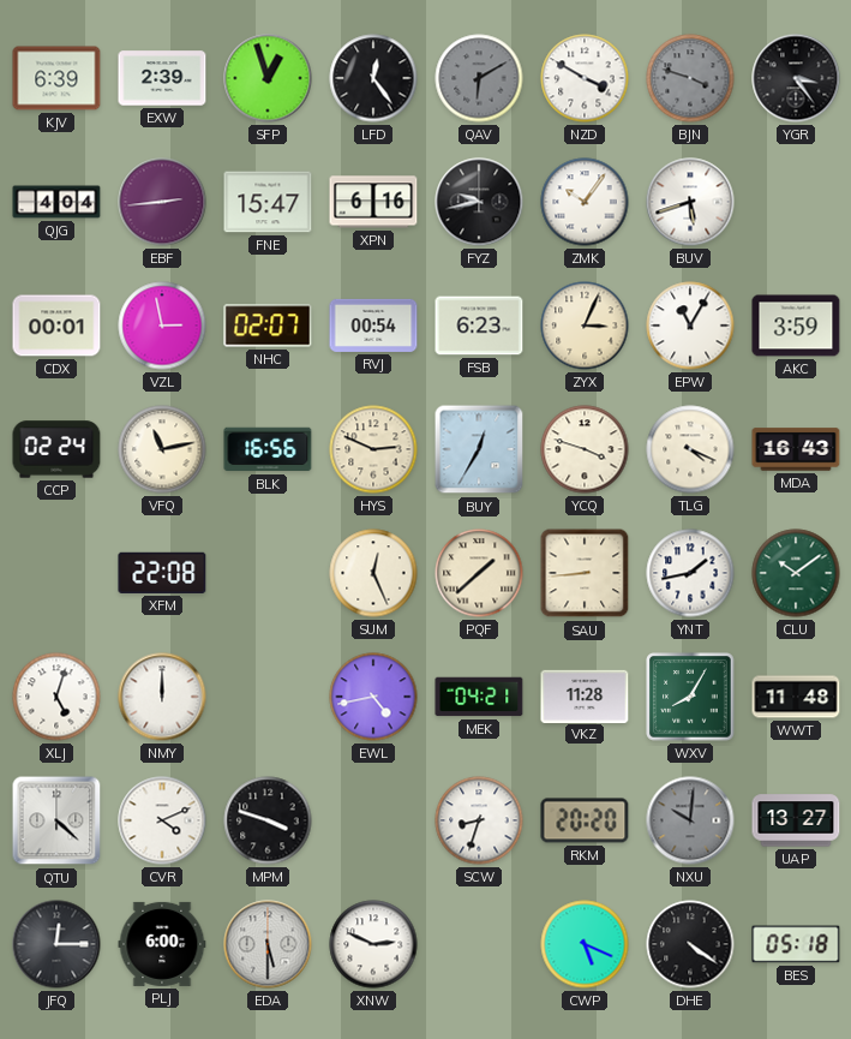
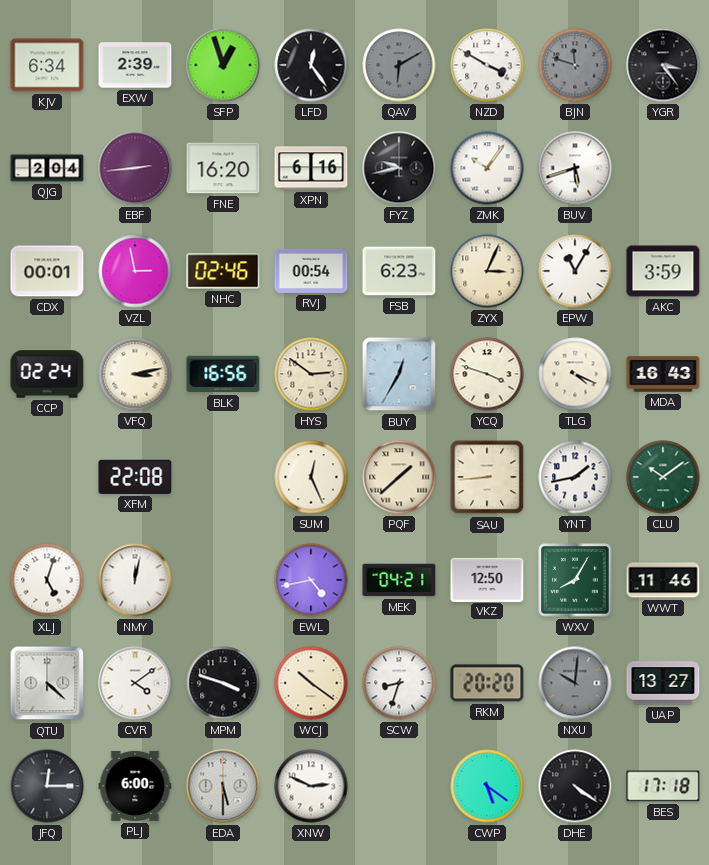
KJV: 6:39 -> 6:34 (47, 65)
BJN: 3:48 -> 11:48 (575, 65)
QJG: 4:04 -> 2:04 (47, 168)
FNE: 15:47 -> 16:20 (223, 168)
NHC: 02:07 -> 02:46 (223, 271)
VFQ: 11:13 -> 3:13 (135, 374)
HYS: 2:49 -> 2:51 (311, 374)
NMY: 12:00 -> 12:02 (135, 580)
VKZ: 11:28 -> 12:50 (487, 579)
WWT: 11:48 -> 11:46 (663, 580)
CVR: 4:11 -> 4:09 (135, 683)
WCJ: none -> 10:21 (311, 683)
CWP: 5:19 -> 5:21 (487, 786)
BES: 05:18 -> 17:18 (663, 786)
